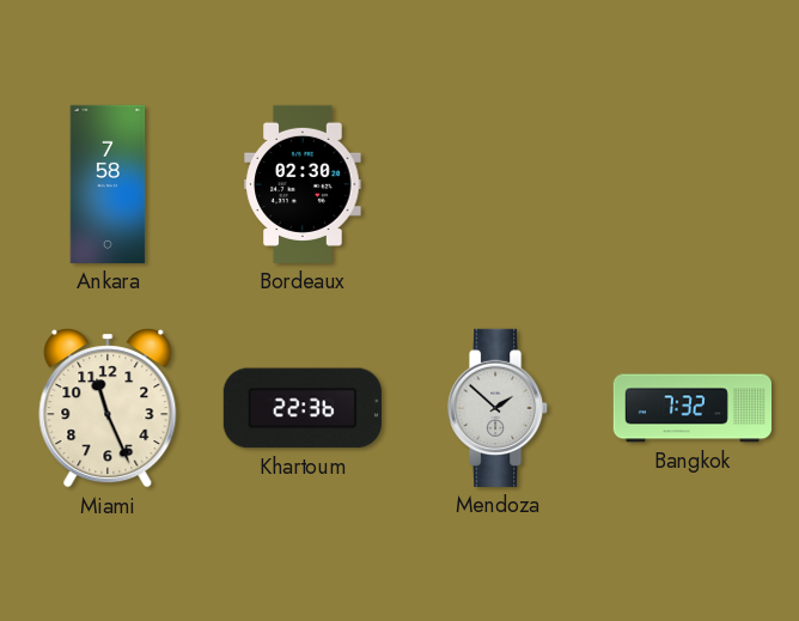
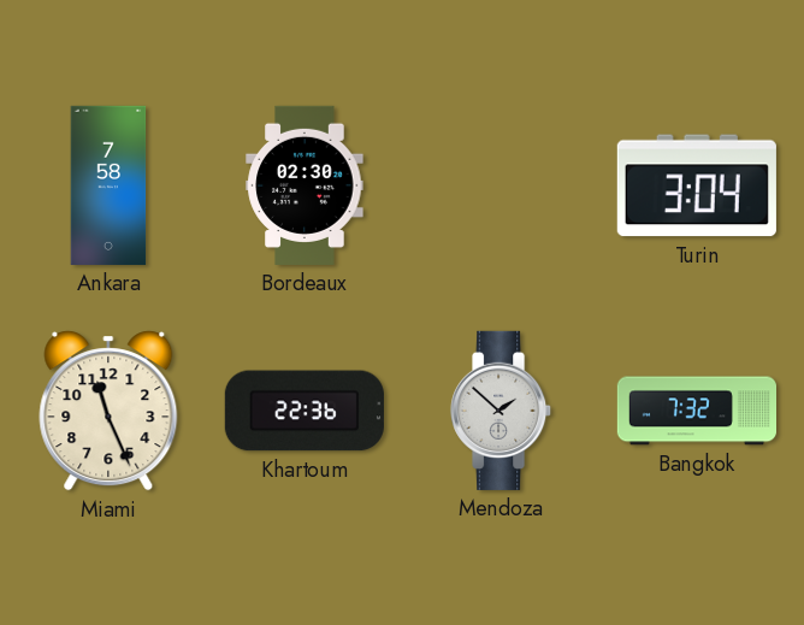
Turin: none -> 3:04 (697, 185)
